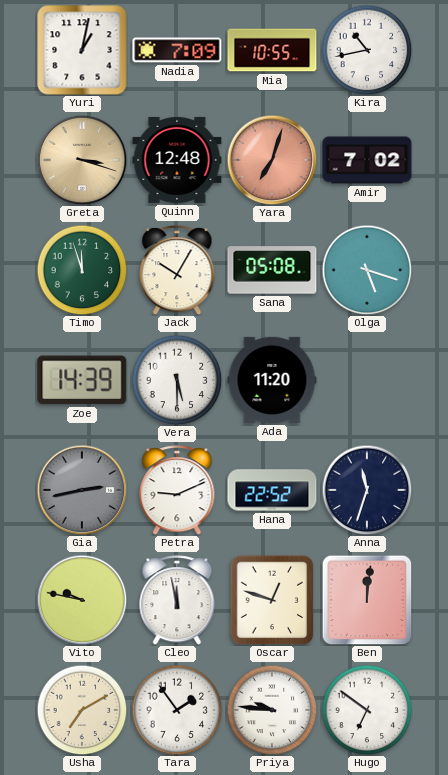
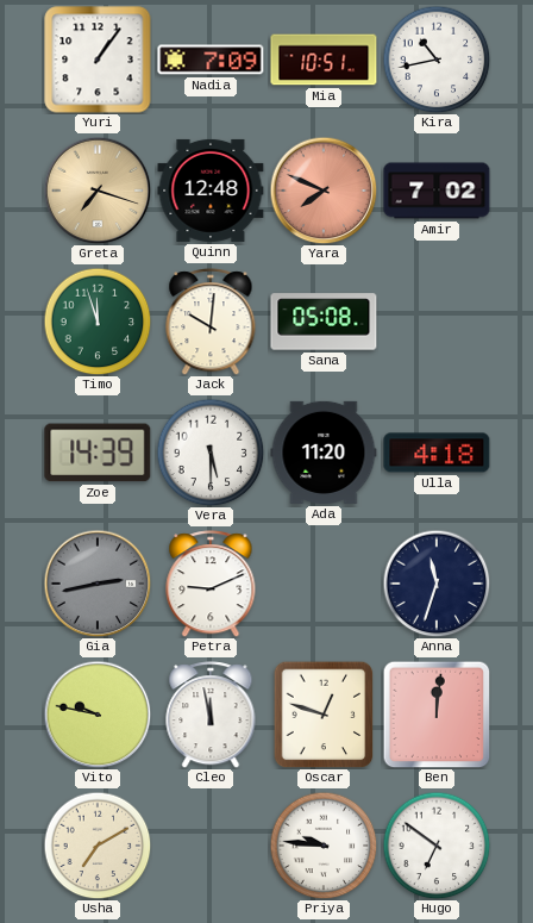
Yuri: 1:02 -> 1:06 (98, 60)
Mia: 10:55 -> 10:51 (324, 60)
Greta: 3:18 -> 7:18 (98, 191)
Yara: 7:03 -> 7:49 (324, 191)
Jack: 10:05 -> 10:01 (211, 322)
Olga: 5:18 -> none (367, 270)
Ulla: none -> 4:18 (437, 453)
Hana: 22:52 -> none (272, 490)
Tara: 1:54 -> none (177, 710)
